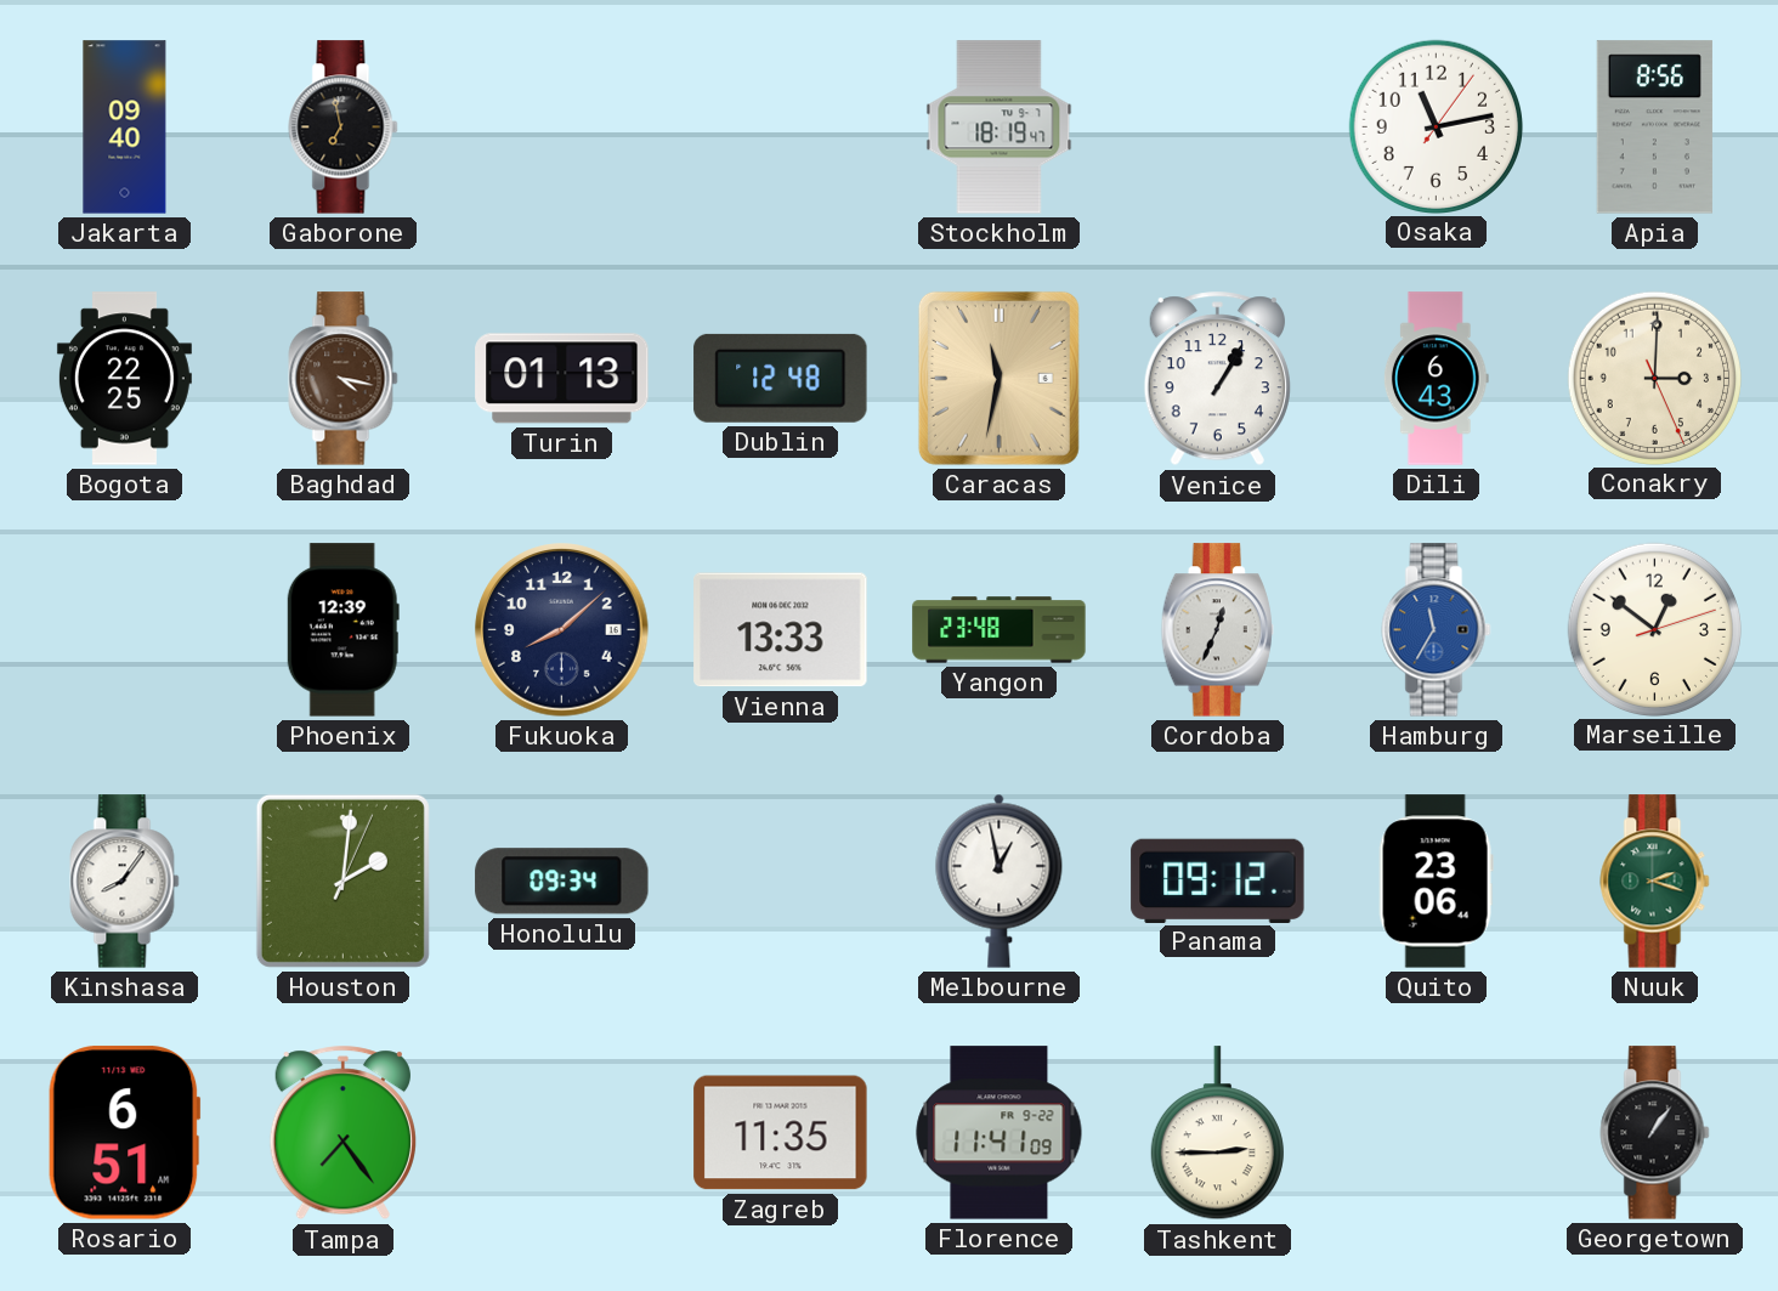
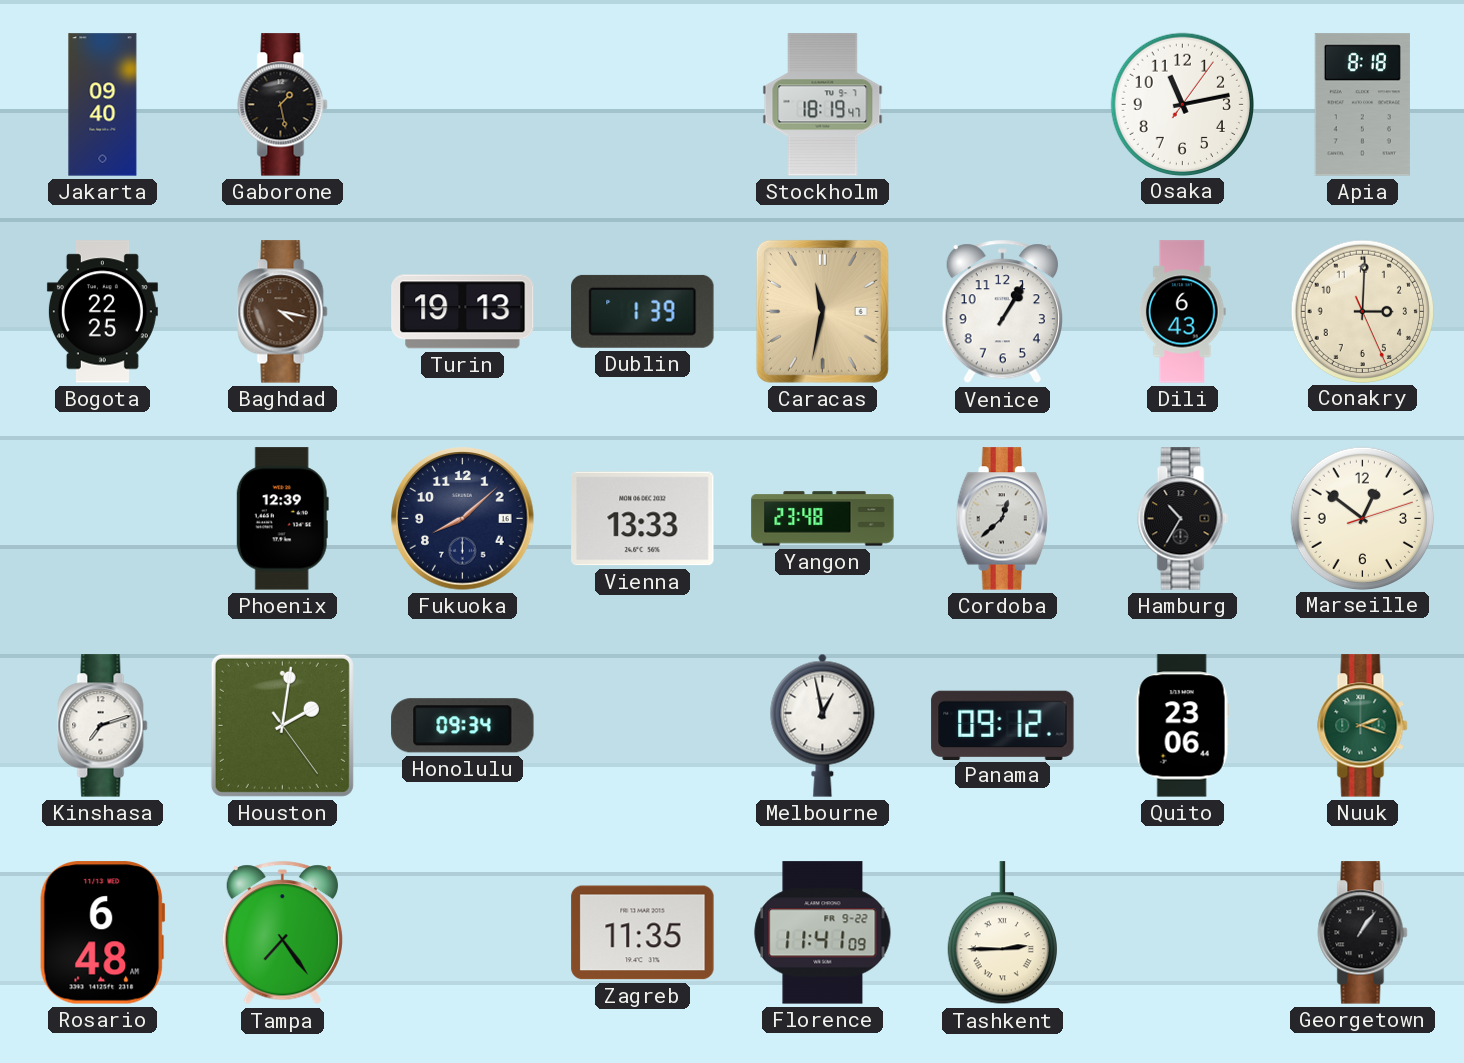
Gaborone: 6:58 -> 1:28 (283, 105)
Apia: 8:56 -> 8:18 (1362, 105)
Turin: 01:13 -> 19:13 (463, 312)
Dublin: 12:48 -> 1:39 (643, 311)
Cordoba: 12:34 -> 12:38 (1002, 519)
Hamburg: 11:35 -> 10:35 (1183, 519)
Hamburg dial: blue -> black (1183, 519)
Kinshasa: 8:06 -> 7:12 (103, 726)
Houston: 2:01:04 -> 2:01:24 (282, 725)
Rosario: 6:51 -> 6:48 (103, 933)
